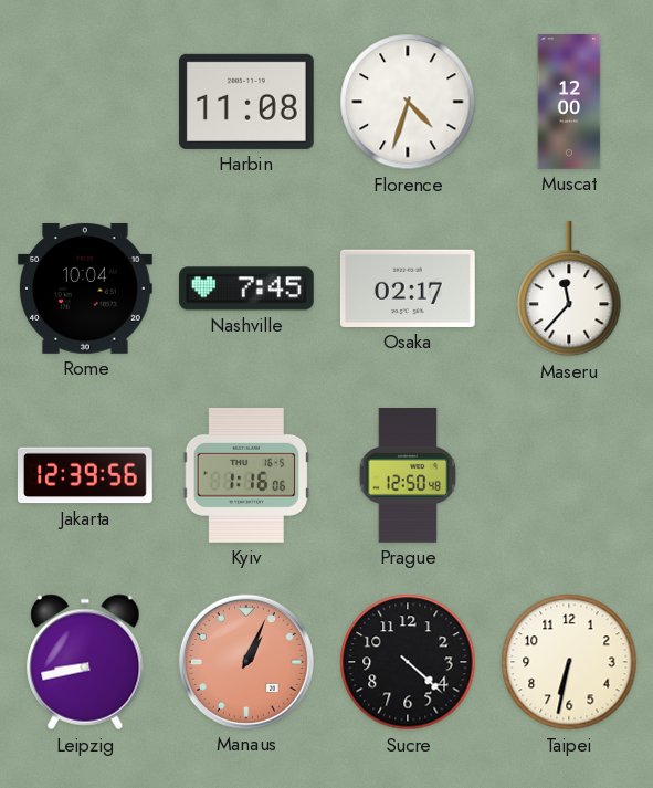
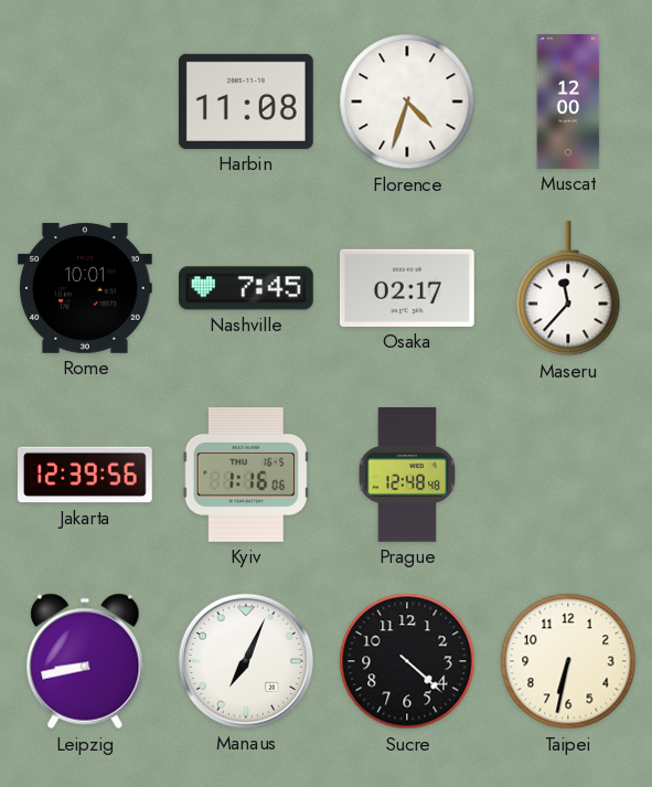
Rome: 10:04 -> 10:01 (86, 288)
Prague: 12:50 -> 12:48 (407, 476)
Manaus: 1:04 -> 7:04 (246, 661)
Manaus dial: salmon -> white (246, 661)
